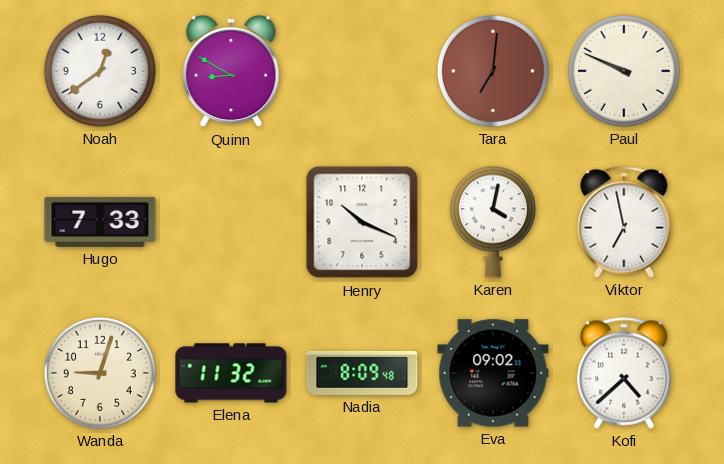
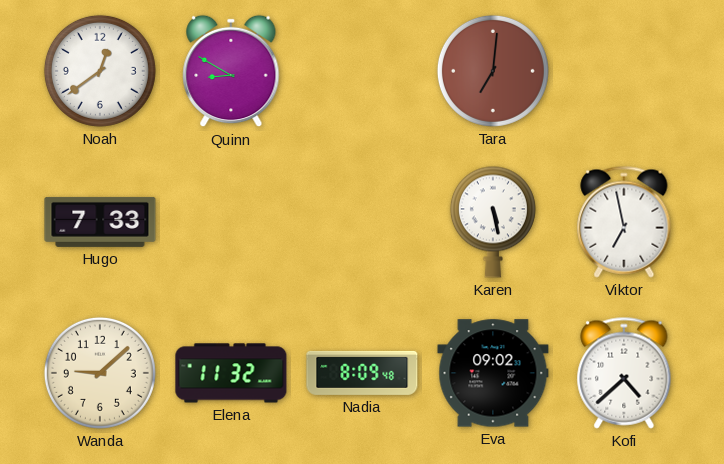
Paul: 9:49 -> none (624, 71)
Henry: 10:19 -> none (362, 222)
Karen: 4:02 -> 5:28 (493, 222)
Wanda: 9:03 -> 9:08 (100, 373)
